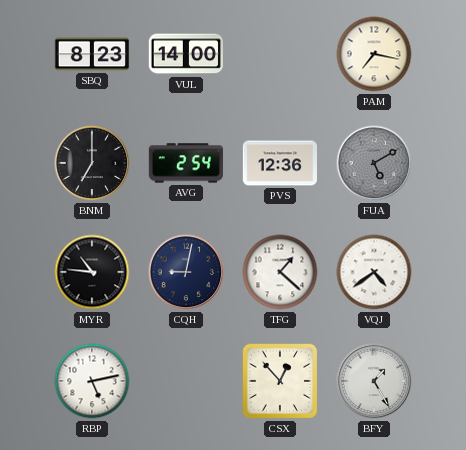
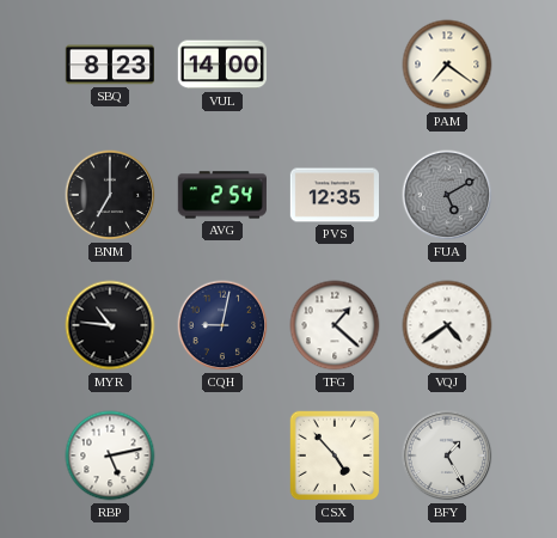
PAM: 7:17 -> 7:21 (447, 65)
PVS: 12:36 -> 12:35 (333, 195)
CSX: 12:53 -> 4:53 (335, 456)
